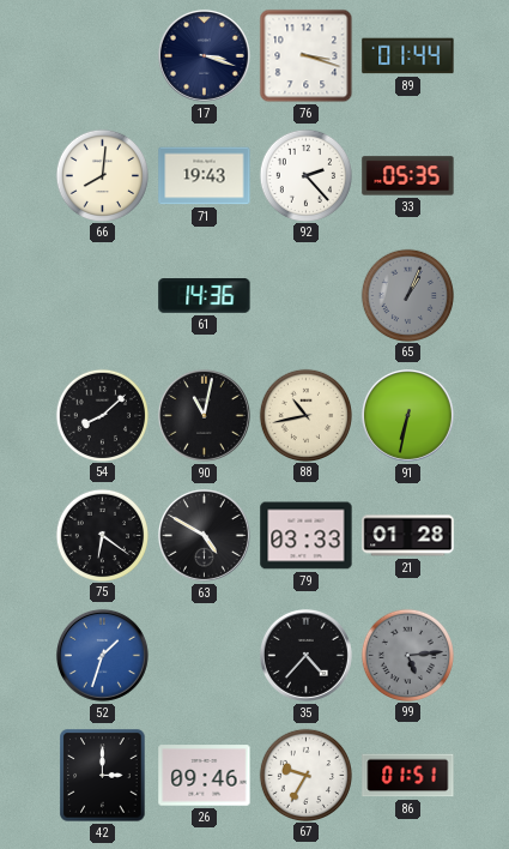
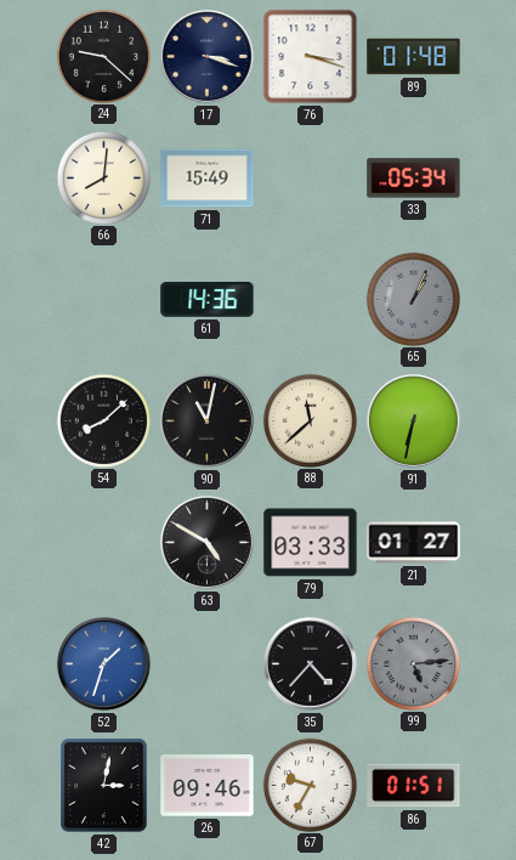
24: none -> 9:22 (103, 56)
89: 01:44 -> 01:48 (414, 57)
71: 19:43 -> 15:49 (208, 179)
92: 2:23 -> none (305, 175)
33: 05:35 -> 05:34 (414, 179)
88: 10:43 -> 11:38 (310, 420)
75: 6:21 -> none (102, 535)
21: 01:28 -> 01:27 (414, 543)
42: 3:00 -> 3:02 (104, 786)
